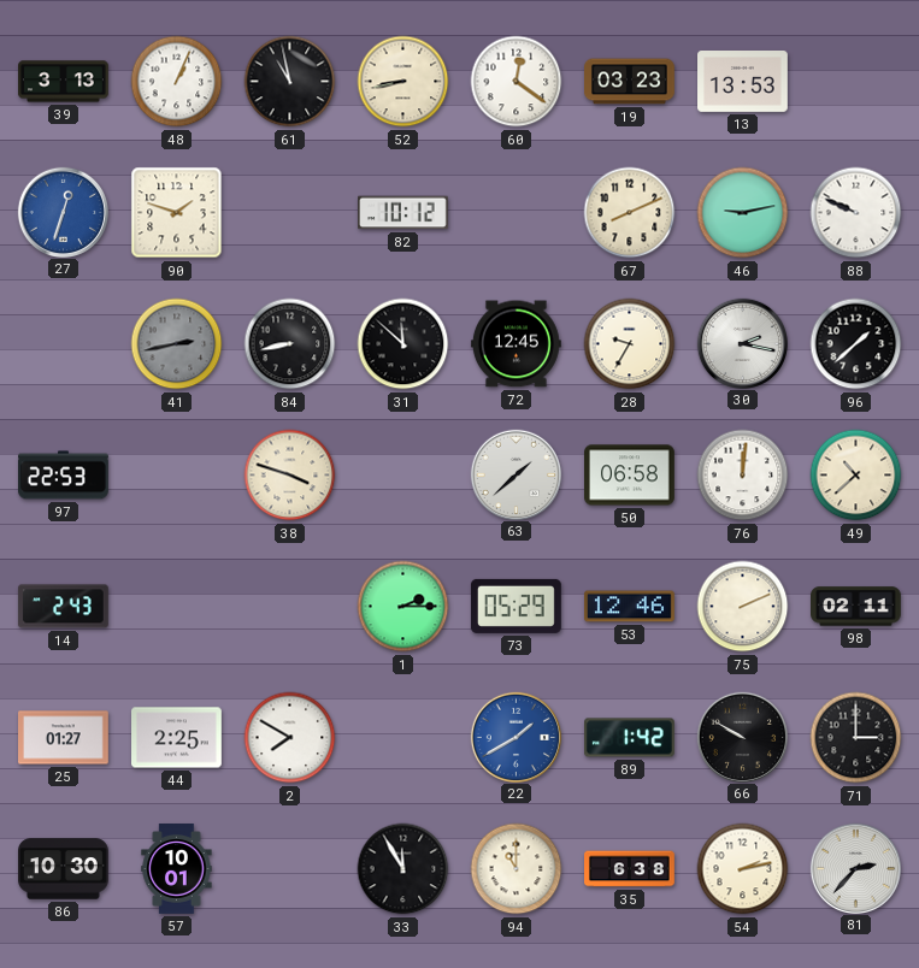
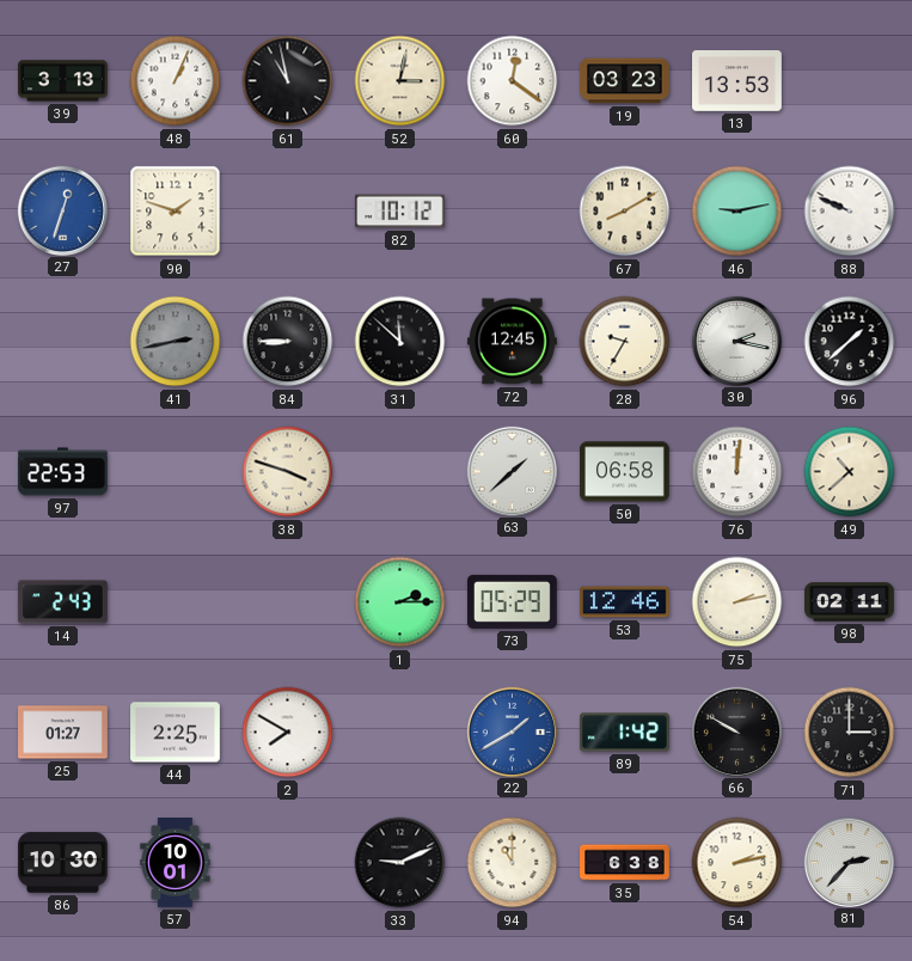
52: 8:43 -> 3:02 (400, 81)
67: 8:11 -> 8:10 (625, 212)
84: 8:43 -> 8:45 (288, 342)
75: 2:11 -> 2:13 (737, 602)
33: 11:55 -> 9:11 (400, 863)
